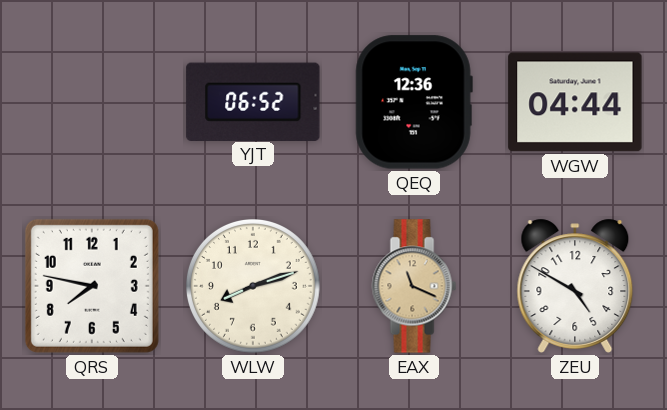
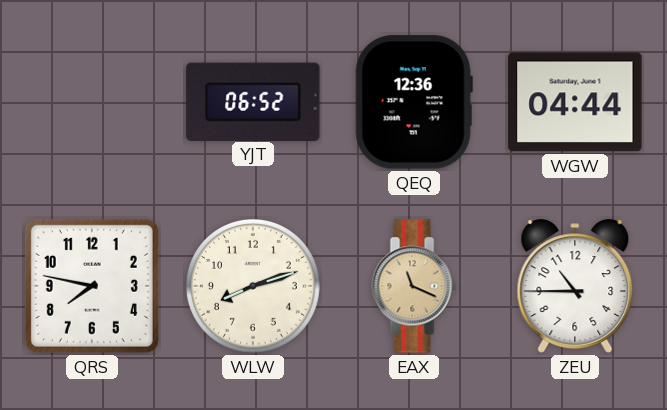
ZEU: 4:50 -> 10:45 (575, 286)
